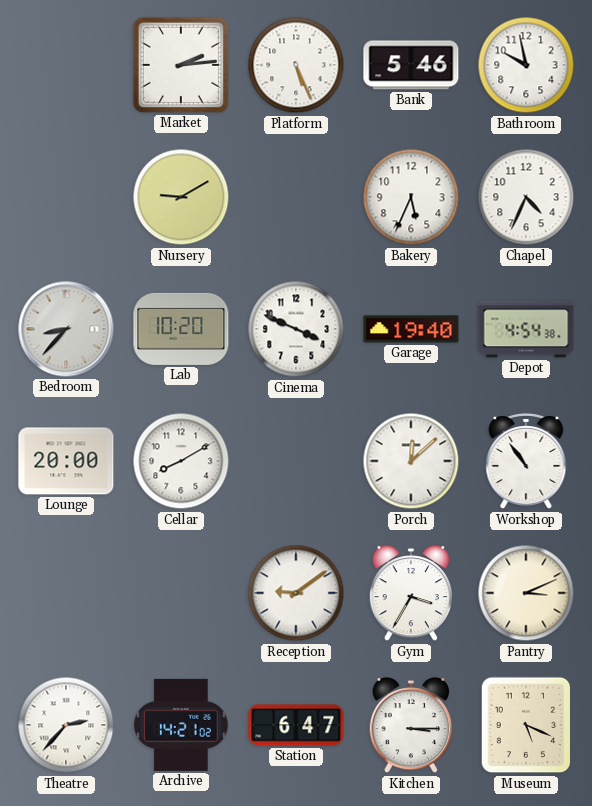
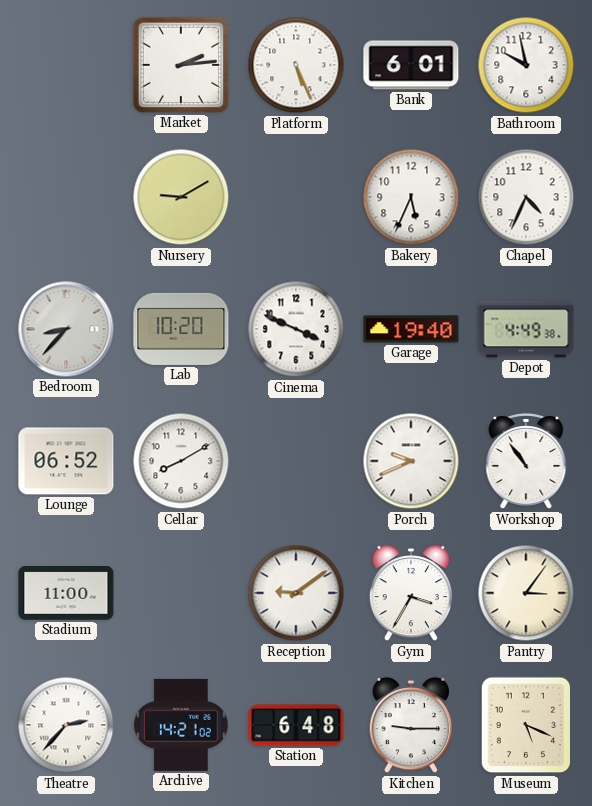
Bank: 5:46 -> 6:01 (411, 65)
Depot: 4:54 -> 4:49 (526, 329)
Lounge: 20:00 -> 06:52 (66, 461)
Porch: 12:08 -> 9:41 (411, 461)
Stadium: none -> 11:00 (66, 594)
Pantry: 3:11 -> 3:06 (526, 593)
Station: 6:47 -> 6:48 (296, 725)
Kitchen: 3:15 -> 9:15 (411, 725)
